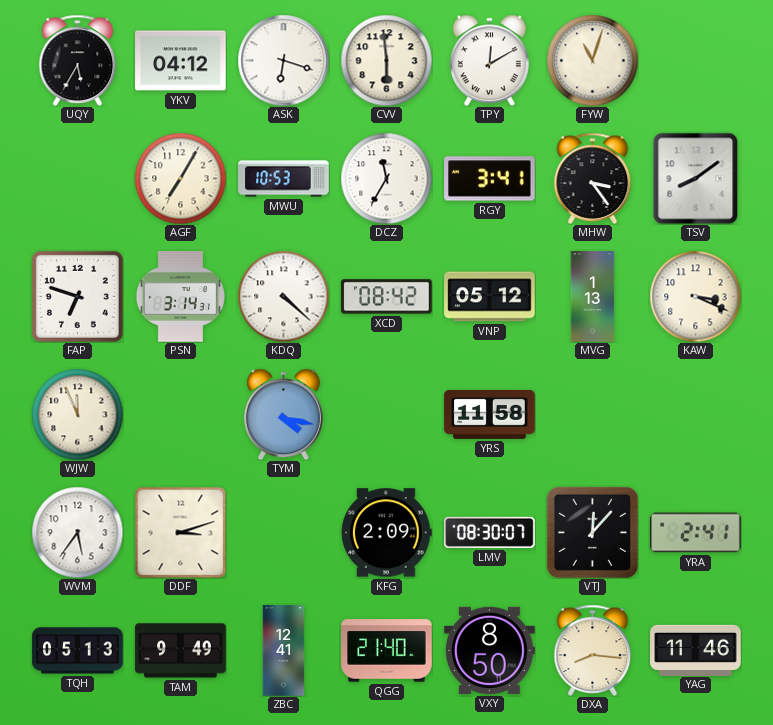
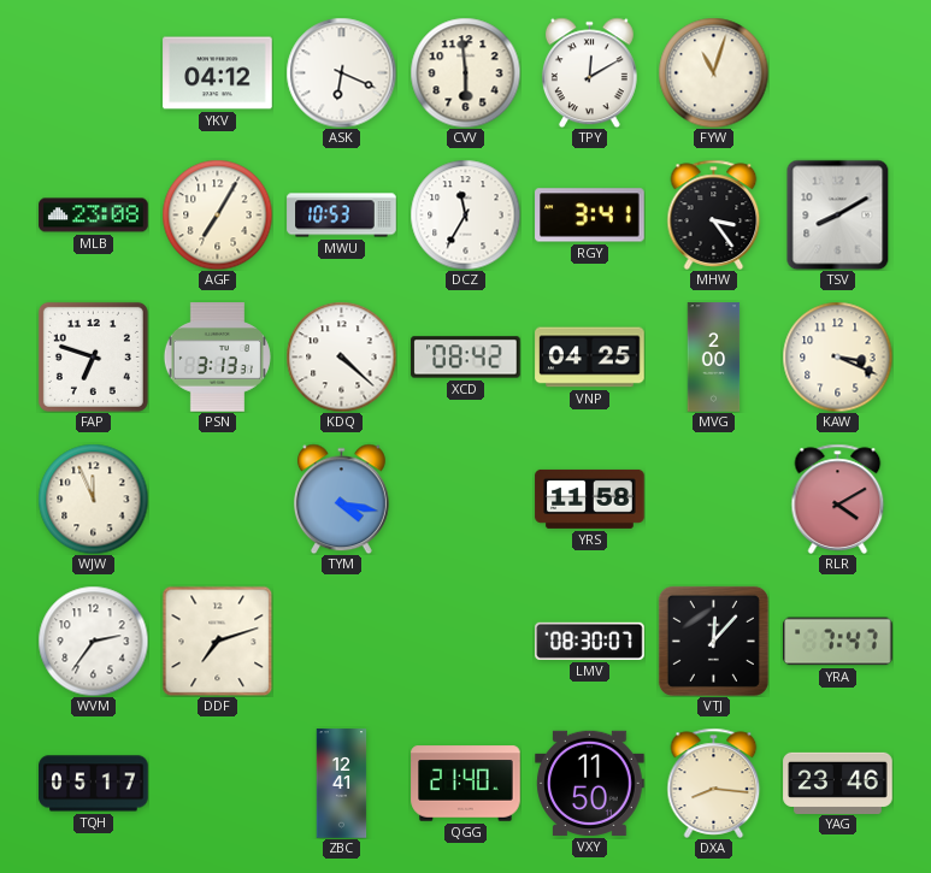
UQY: 5:35 -> none (78, 60)
ASK: 6:18 -> 6:19 (341, 72)
MLB: none -> 23:08 (94, 216)
TSV: 8:09 -> 8:10 (838, 214)
PSN: 3:14 -> 3:13 (217, 358)
VNP: 05:12 -> 04:25 (590, 358)
MVG: 1:13 -> 2:00 (714, 358)
RLR: none -> 4:10 (838, 499)
WVM: 5:36 -> 2:36 (93, 641)
DDF: 3:12 -> 7:12 (217, 641)
KFG: 2:09 -> none (387, 533)
YRA: 2:41 -> 7:47 (838, 642)
TQH: 05:13 -> 05:17 (94, 784)
TAM: 9:49 -> none (181, 651)
VXY: 8:50 -> 11:50 (590, 783)
YAG: 11:46 -> 23:46 (838, 783)
